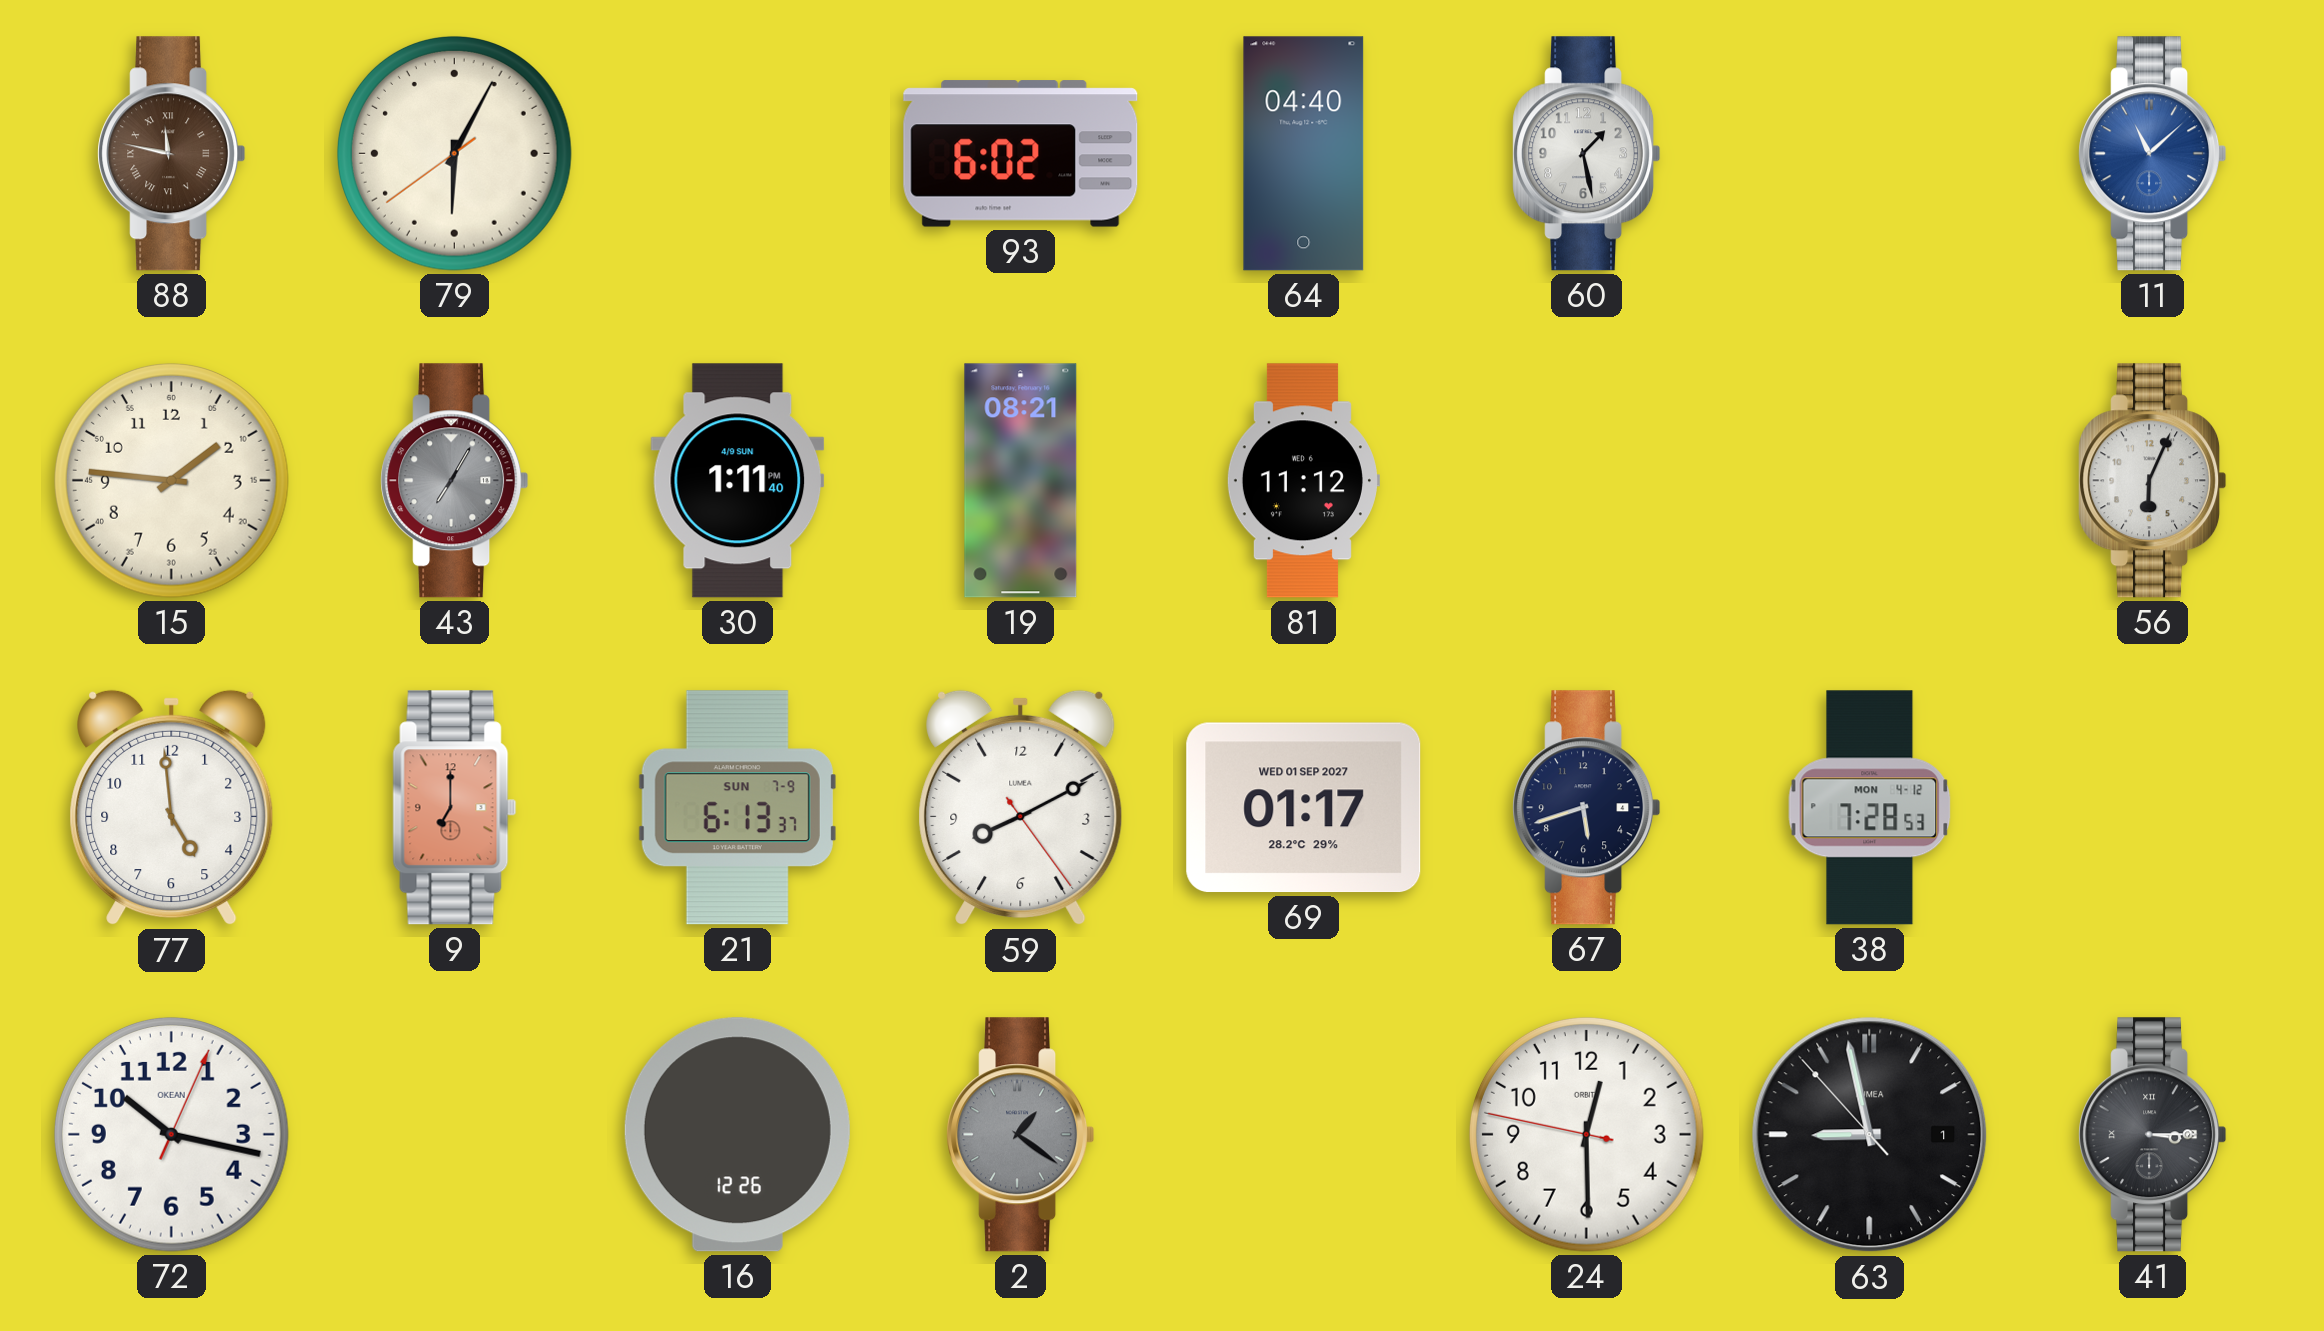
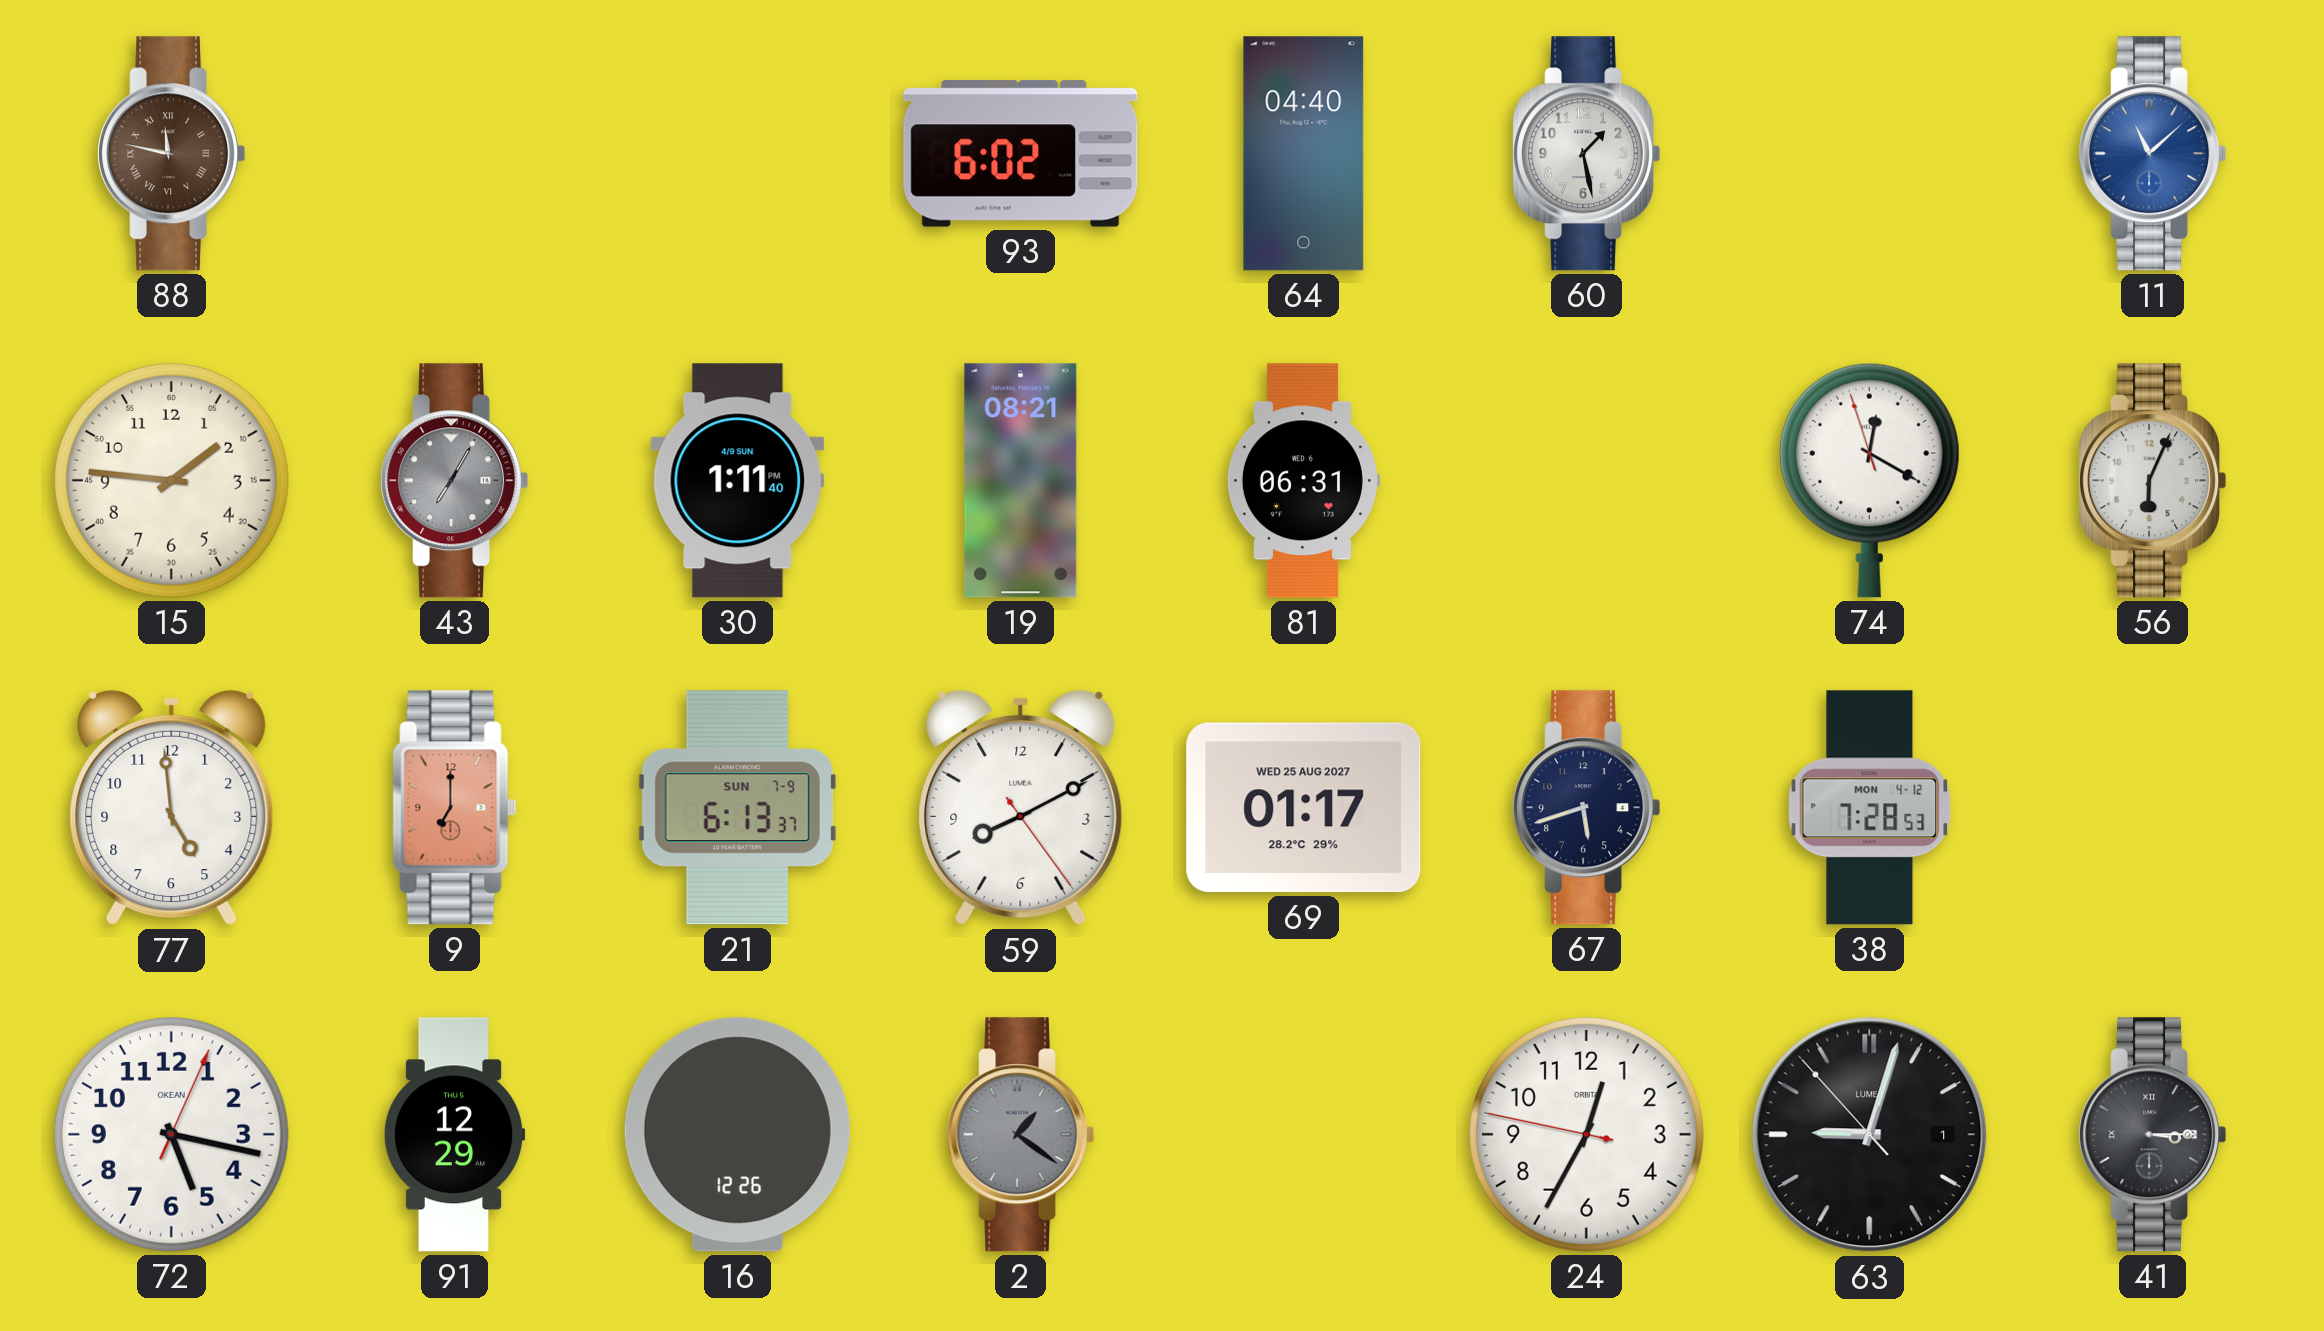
79: 6:04 -> none (454, 153)
81: 11:12 -> 06:31 (1303, 481)
74: none -> 12:19 (1869, 480)
69 date: WED 01 SEP 2027 -> WED 25 AUG 2027 (1304, 808)
72: 10:17 -> 5:17 (171, 1134)
91: none -> 12:29 (454, 1135)
24: 12:29 -> 12:34 (1586, 1134)
63: 8:57 -> 9:02 (1870, 1135)
